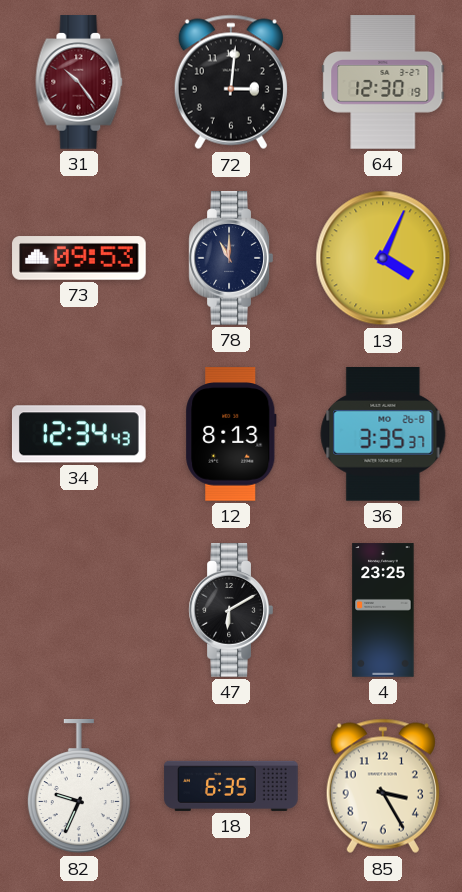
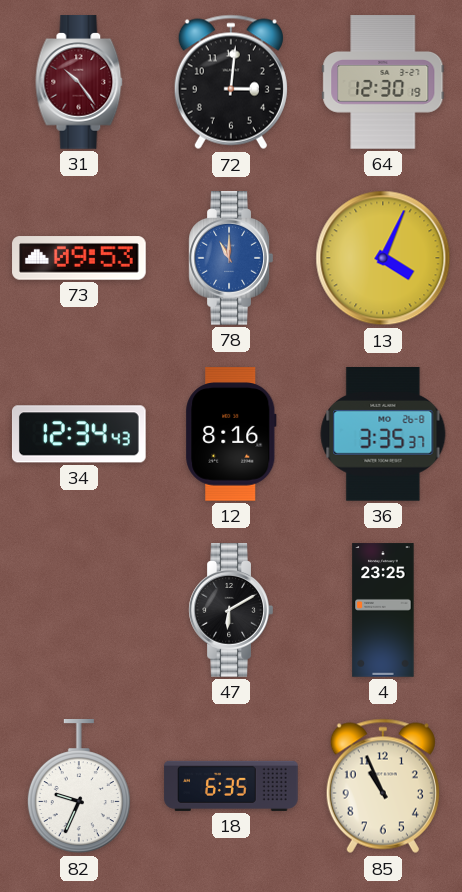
78 dial: navy -> blue (231, 258)
12: 8:13 -> 8:16 (231, 434)
85: 3:25 -> 10:56 (383, 786)
